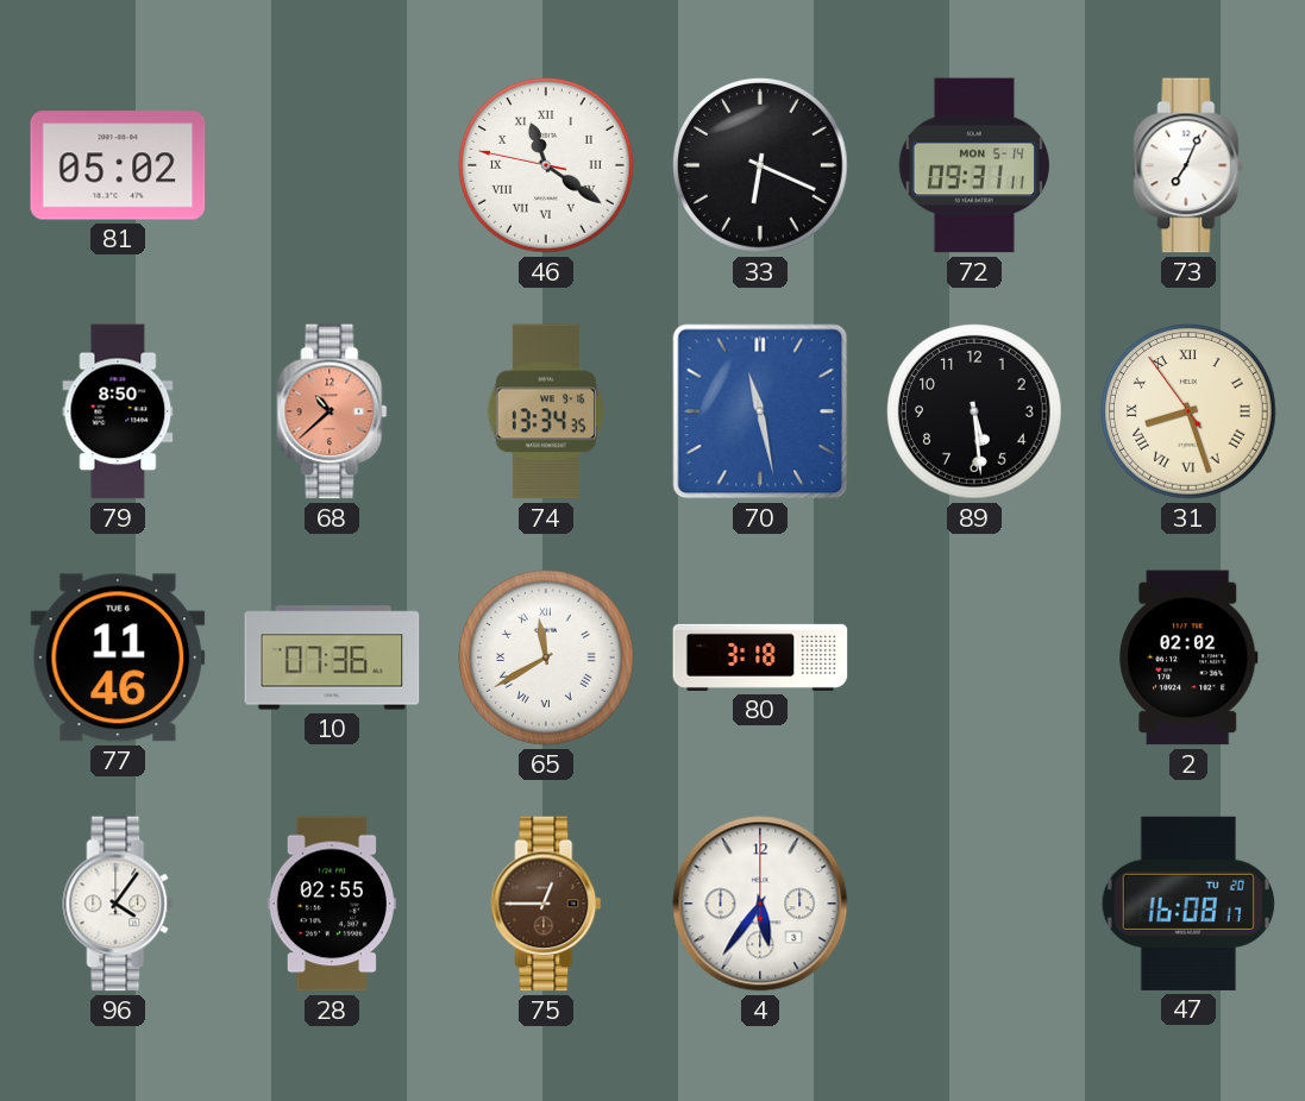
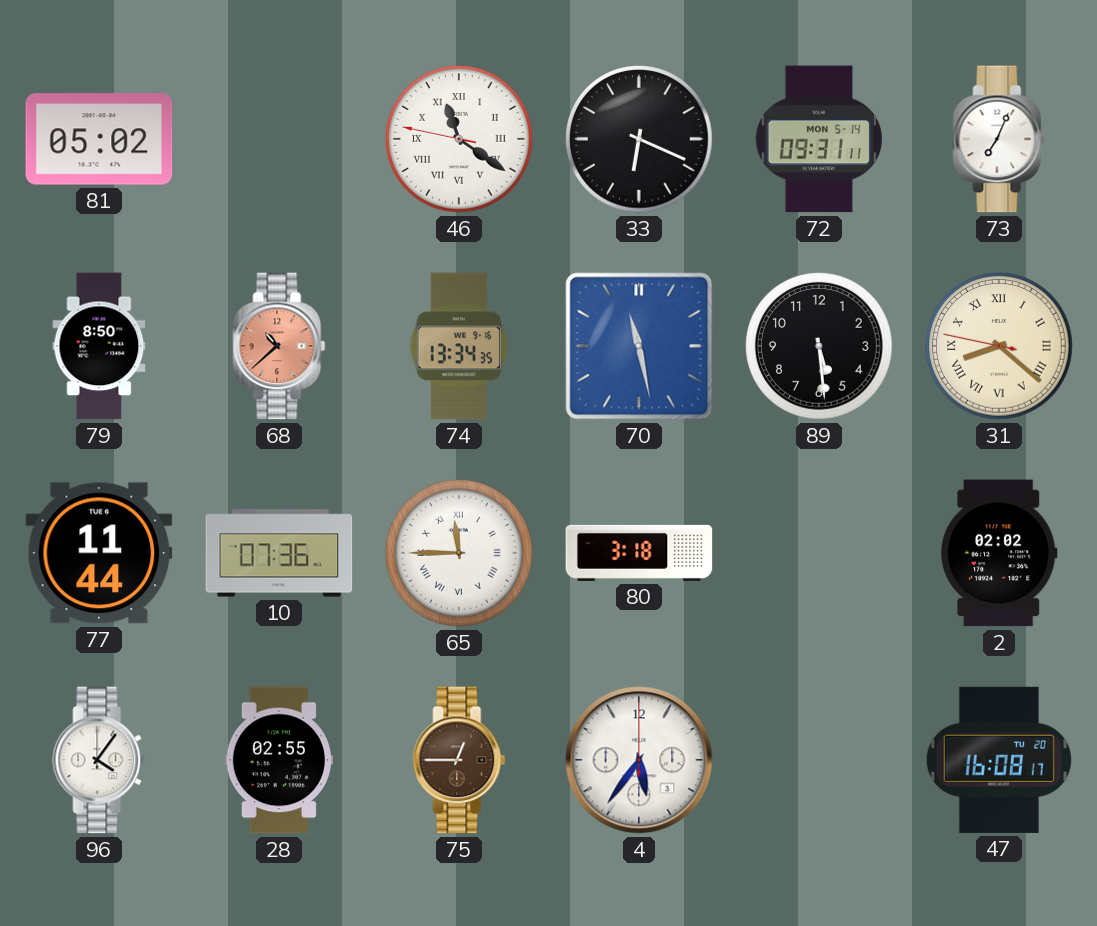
31: 8:26 -> 8:21 (999, 346)
77: 11:46 -> 11:44 (99, 553)
65: 11:40 -> 11:45 (459, 553)
